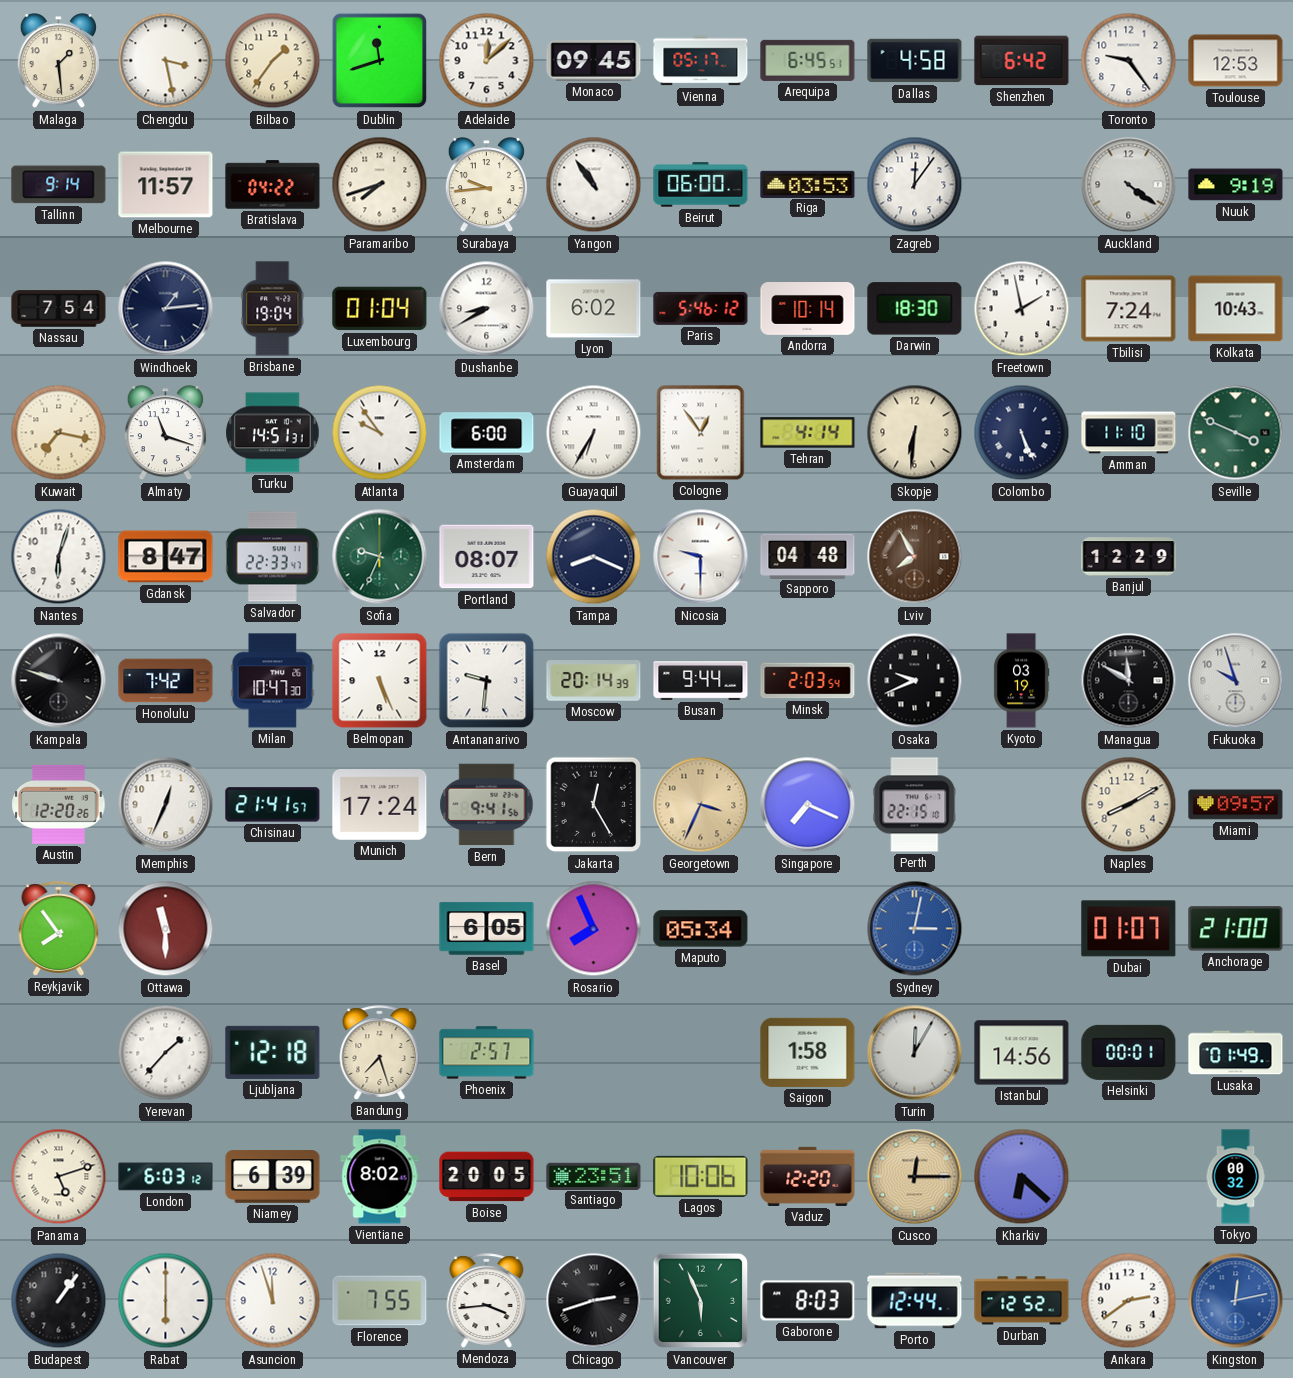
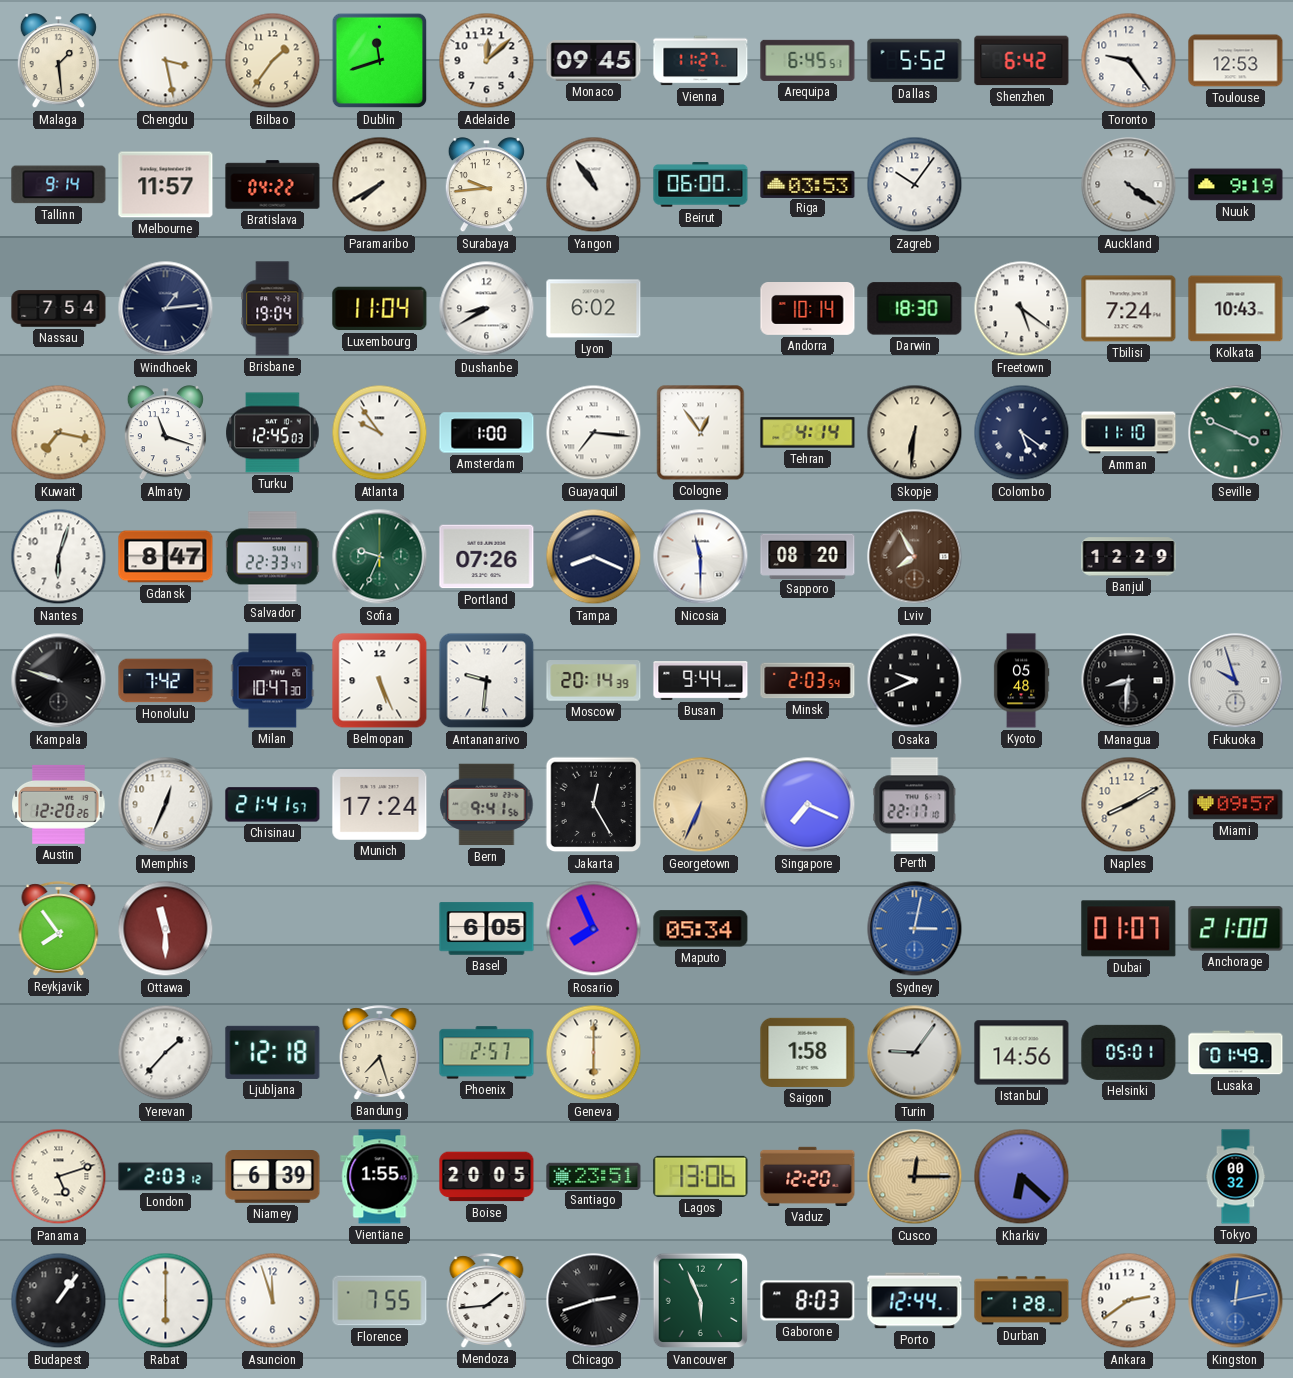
Vienna: 05:17 -> 11:27 (701, 61)
Dallas: 4:58 -> 5:52 (915, 61)
Paramaribo: 7:42 -> 7:40 (380, 185)
Zagreb: 12:06 -> 10:06 (915, 185)
Luxembourg: 01:04 -> 11:04 (380, 309)
Paris: 5:46 -> none (701, 308)
Freetown: 1:58 -> 5:21 (1022, 309)
Turku: 14:51 -> 12:45 (273, 433)
Amsterdam: 6:00 -> 1:00 (487, 433)
Guayaquil: 6:35 -> 7:16 (594, 433)
Colombo: 5:26 -> 5:21 (1022, 433)
Portland: 08:07 -> 07:26 (487, 557)
Nicosia: 9:30 -> 11:30 (701, 557)
Sapporo: 04:48 -> 08:20 (808, 556)
Kyoto: 03:19 -> 05:48 (1021, 681)
Managua: 11:50 -> 8:31 (1129, 681)
Georgetown: 3:34 -> 6:34 (701, 805)
Perth: 22:15 -> 22:17 (915, 805)
Geneva: none -> 6:00 (594, 1053)
Turin: 12:05 -> 9:06 (915, 1053)
Helsinki: 00:01 -> 05:01 (1129, 1052)
London: 6:03 -> 2:03 (166, 1177)
Vientiane: 8:02 -> 1:55 (380, 1177)
Lagos: 10:06 -> 13:06 (701, 1176)
Mendoza: 3:44 -> 1:44 (487, 1301)
Durban: 12:52 -> 1:28 (1022, 1301)
